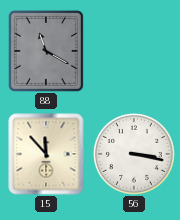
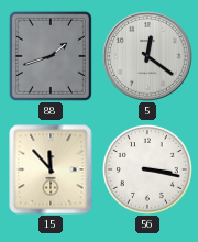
88: 11:20 -> 1:42 (51, 56)
5: none -> 12:21 (147, 56)
